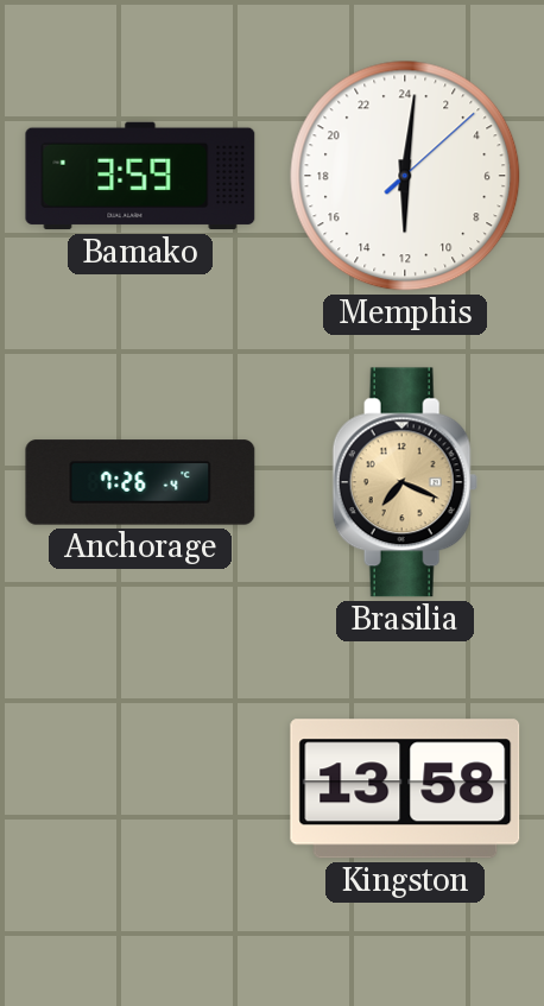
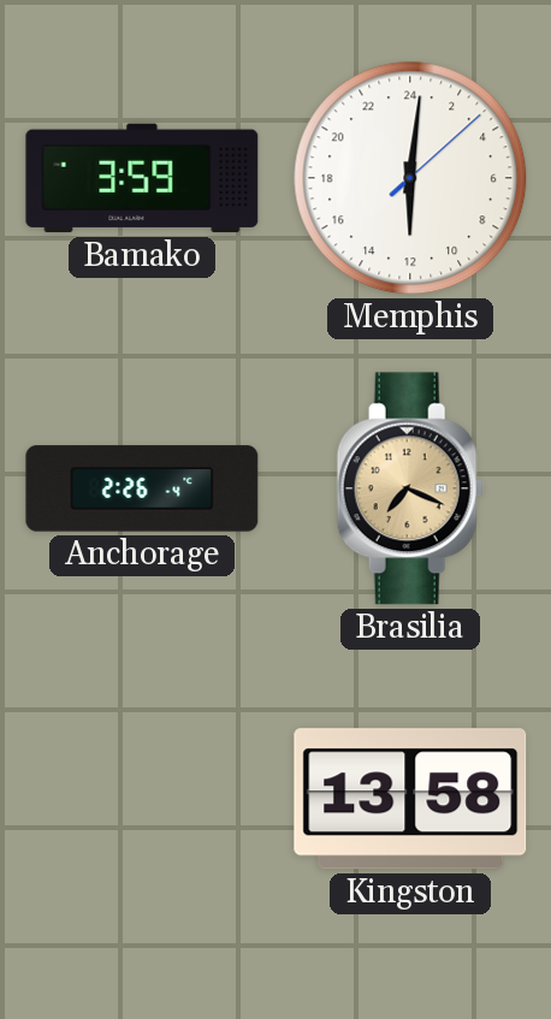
Anchorage: 7:26 -> 2:26 (142, 488)
